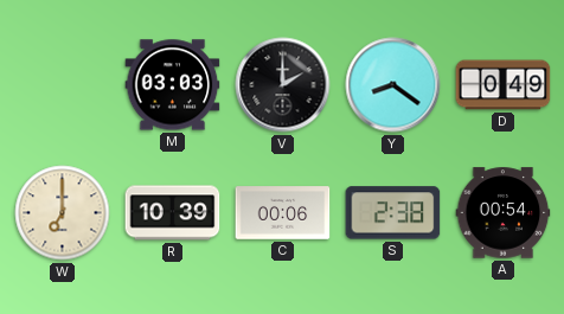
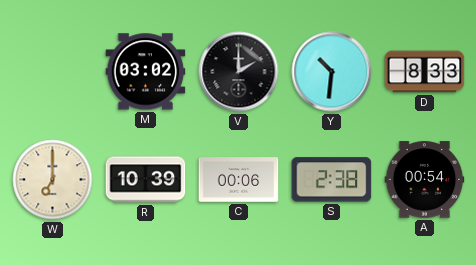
M: 03:03 -> 03:02 (146, 72)
Y: 8:21 -> 10:31 (332, 72)
D: 0:49 -> 8:33 (425, 72)
